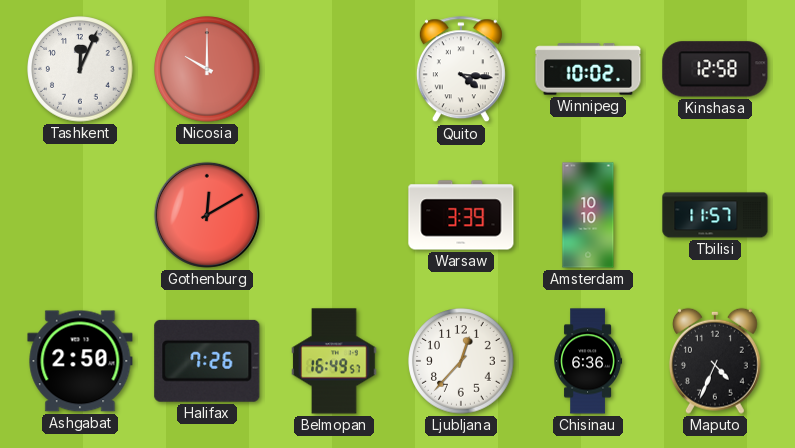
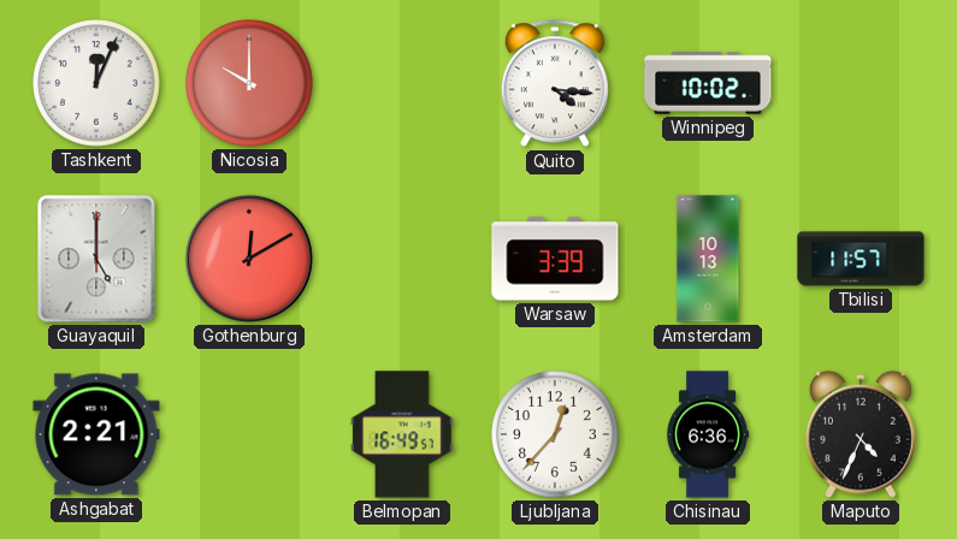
Kinshasa: 12:58 -> none (715, 69)
Guayaquil: none -> 5:00 (96, 259)
Amsterdam: 10:10 -> 10:13 (708, 259)
Ashgabat: 2:50 -> 2:21 (96, 434)
Halifax: 7:26 -> none (207, 361)
